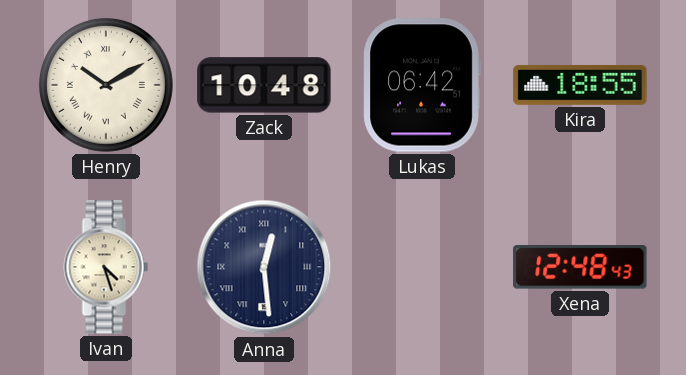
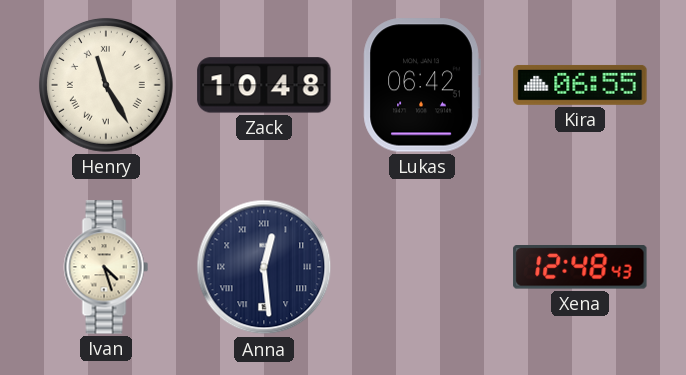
Henry: 10:10 -> 11:25 (106, 85)
Kira: 18:55 -> 06:55 (580, 85)
